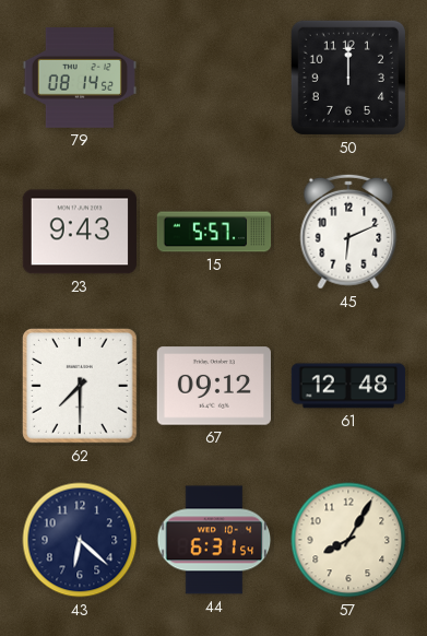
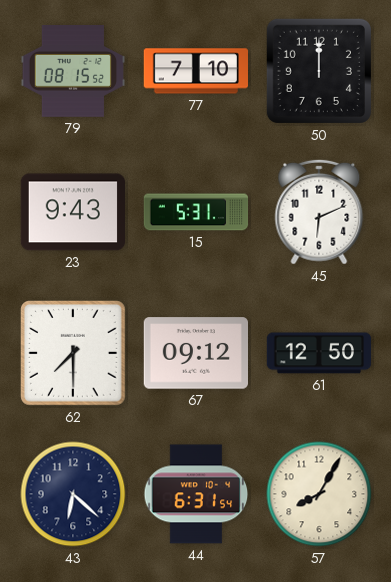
79: 08:14 -> 08:15 (72, 72)
77: none -> 7:10 (195, 71)
15: 5:57 -> 5:31 (196, 212)
61: 12:48 -> 12:50 (319, 353)
